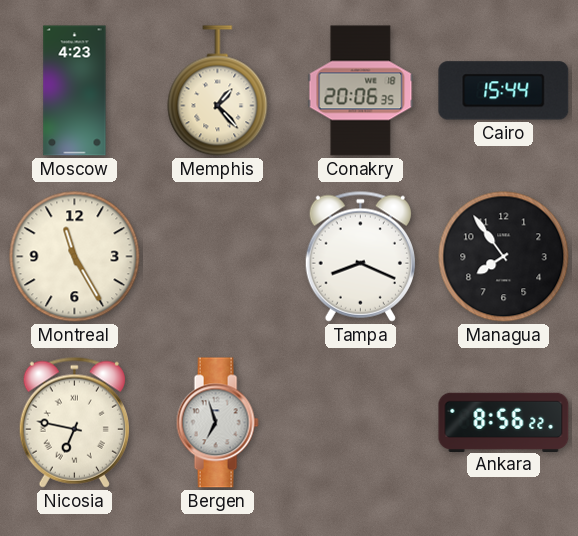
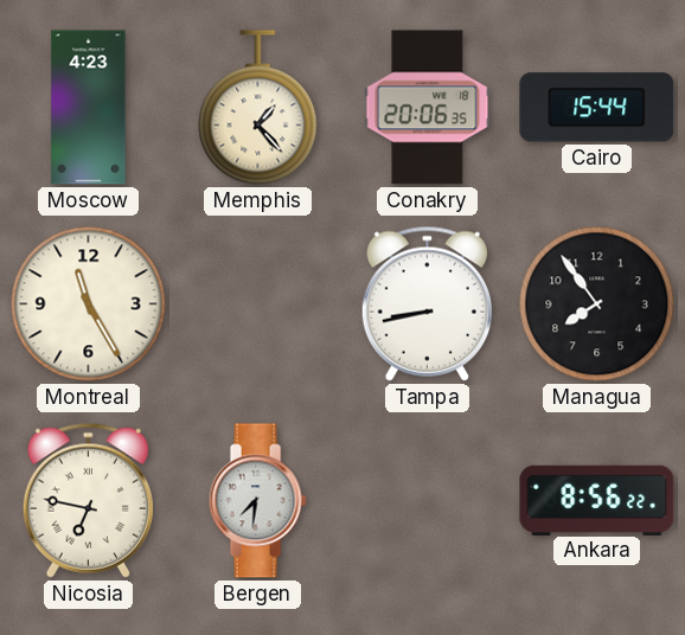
Tampa: 8:19 -> 8:43 (427, 303)
Bergen: 6:57 -> 7:31 (257, 501)
